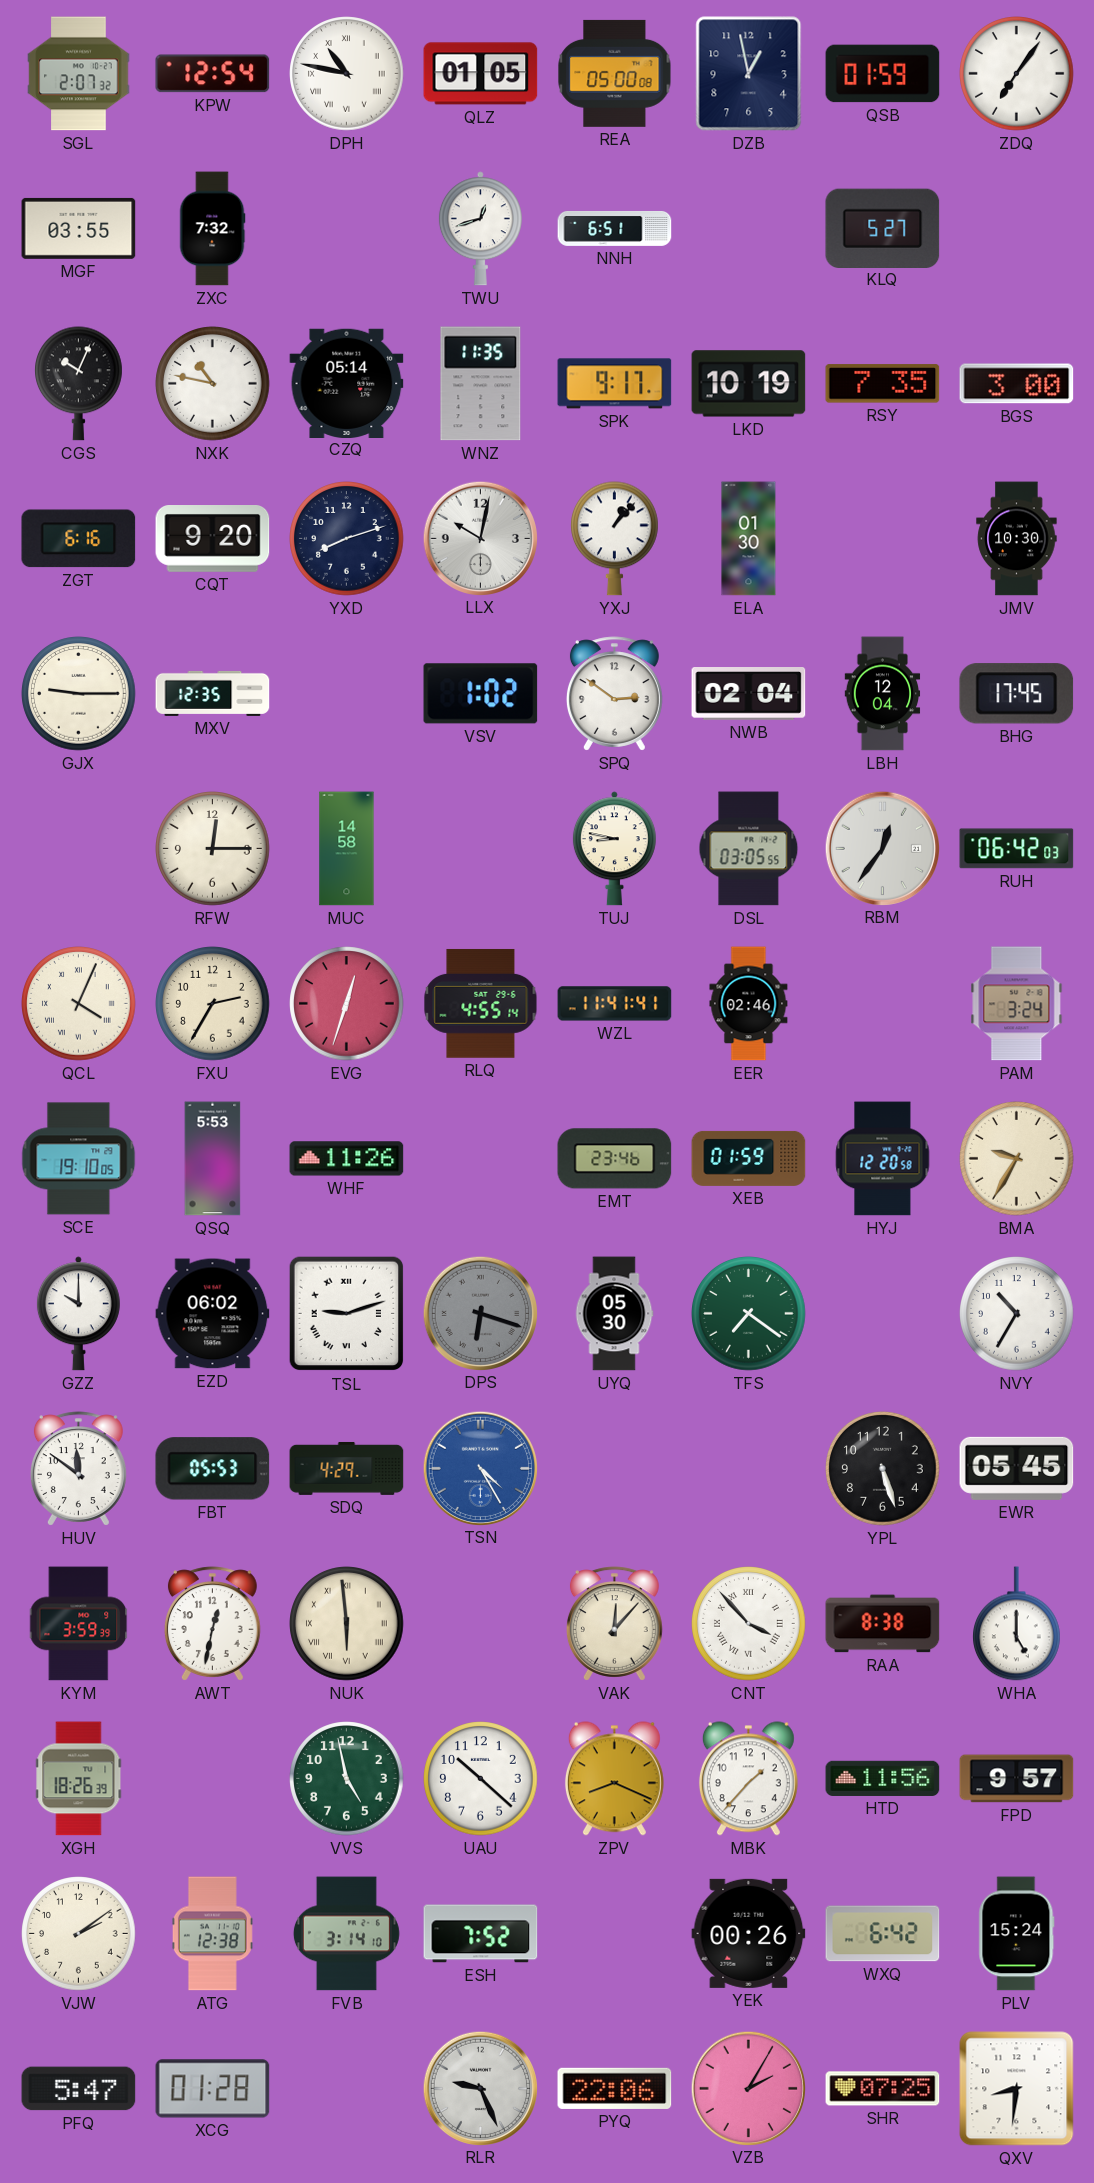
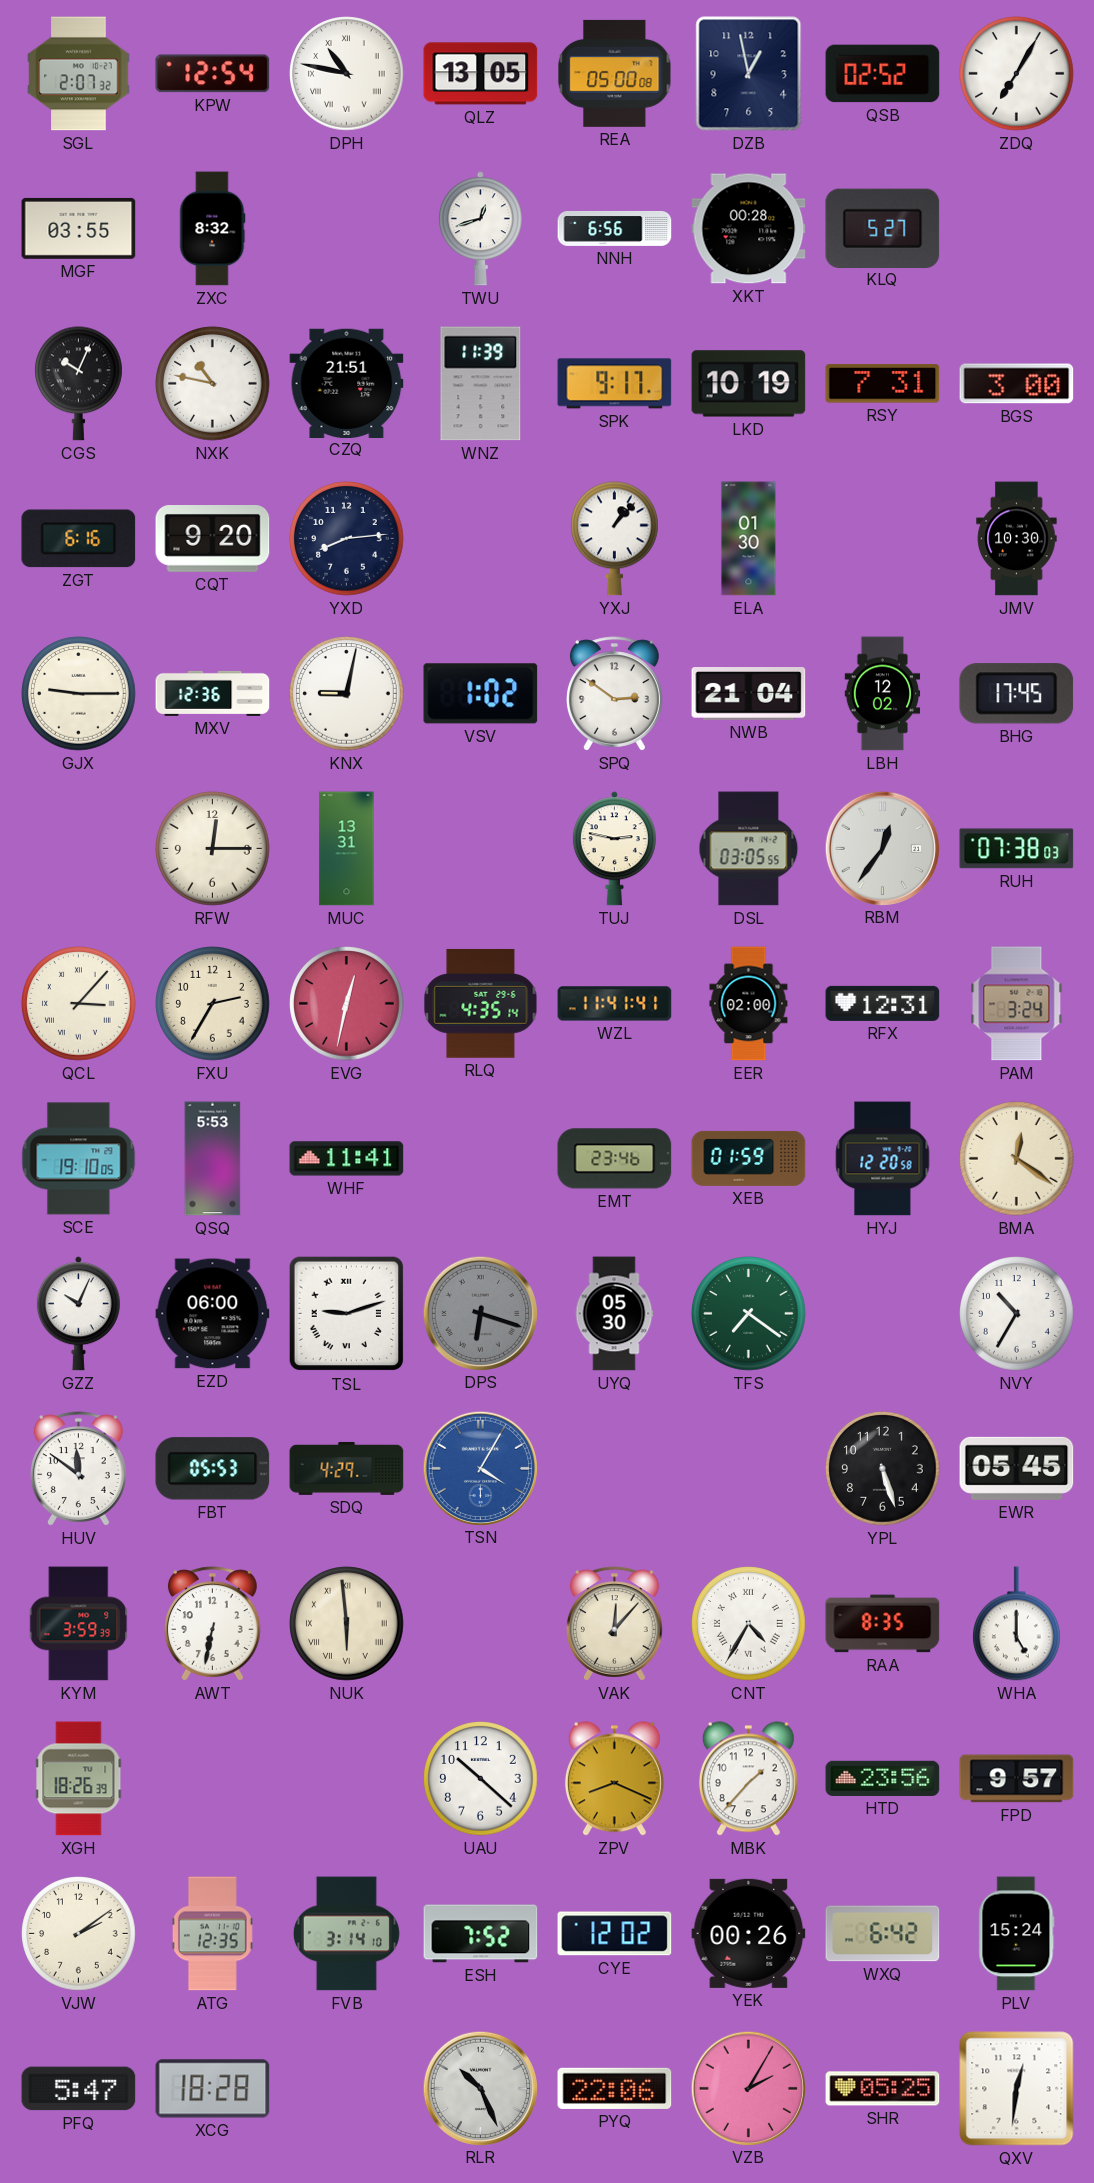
QLZ: 01:05 -> 13:05 (481, 74)
QSB: 01:59 -> 02:52 (883, 74)
ZDQ: 7:06 -> 7:05 (1017, 74)
ZXC: 7:32 -> 8:32 (212, 229)
NNH: 6:51 -> 6:56 (615, 228)
XKT: none -> 00:28 (749, 229)
CZQ: 05:14 -> 21:51 (347, 383)
WNZ: 11:35 -> 11:39 (481, 384)
RSY: 7:35 -> 7:31 (883, 384)
YXD: 8:12 -> 8:14 (347, 539)
LLX: 10:02 -> none (480, 538)
MXV: 12:35 -> 12:36 (213, 693)
KNX: none -> 9:02 (347, 694)
NWB: 02:04 -> 21:04 (749, 694)
LBH: 12:04 -> 12:02 (883, 694)
MUC: 14:58 -> 13:31 (347, 849)
TUJ: 8:47 -> 2:47 (614, 849)
RUH: 06:42 -> 07:38 (1017, 849)
QCL: 4:04 -> 3:07 (79, 1004)
EVG: 12:33 -> 12:32 (347, 1004)
RLQ: 4:55 -> 4:35 (481, 1004)
EER: 02:46 -> 02:00 (749, 1004)
RFX: none -> 12:31 (883, 1003)
WHF: 11:26 -> 11:41 (347, 1159)
BMA: 9:35 -> 12:21 (1017, 1159)
GZZ: 10:00 -> 10:04 (78, 1314)
EZD: 06:02 -> 06:00 (213, 1314)
TSN: 4:25 -> 4:05 (480, 1468)
AWT: 12:32 -> 6:32 (212, 1624)
CNT: 3:53 -> 4:35 (749, 1624)
RAA: 8:38 -> 8:35 (883, 1624)
VVS: 4:58 -> none (347, 1779)
HTD: 11:56 -> 23:56 (883, 1778)
ATG: 12:38 -> 12:35 (212, 1934)
CYE: none -> 12:02 (615, 1934)
XCG: 01:28 -> 18:28 (213, 2089)
RLR: 9:26 -> 10:26 (480, 2088)
SHR: 07:25 -> 05:25 (883, 2089)
QXV: 8:31 -> 12:31 (1017, 2089)
